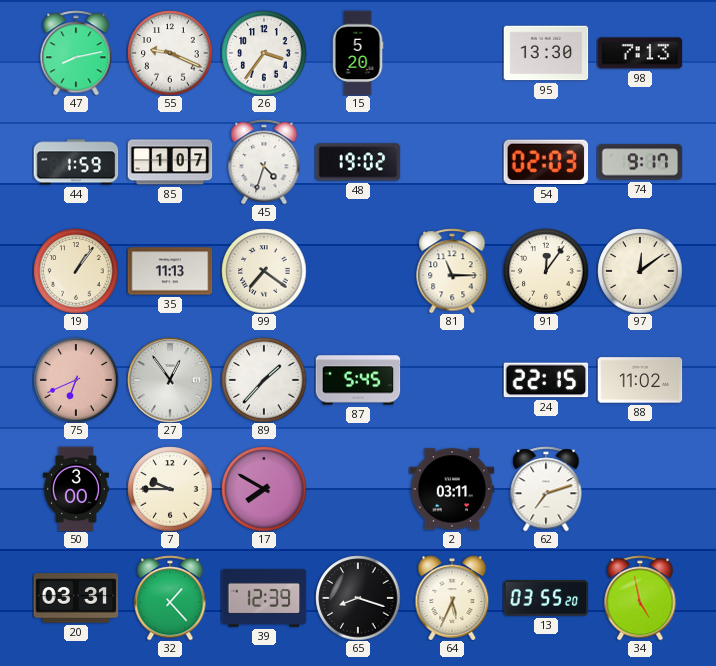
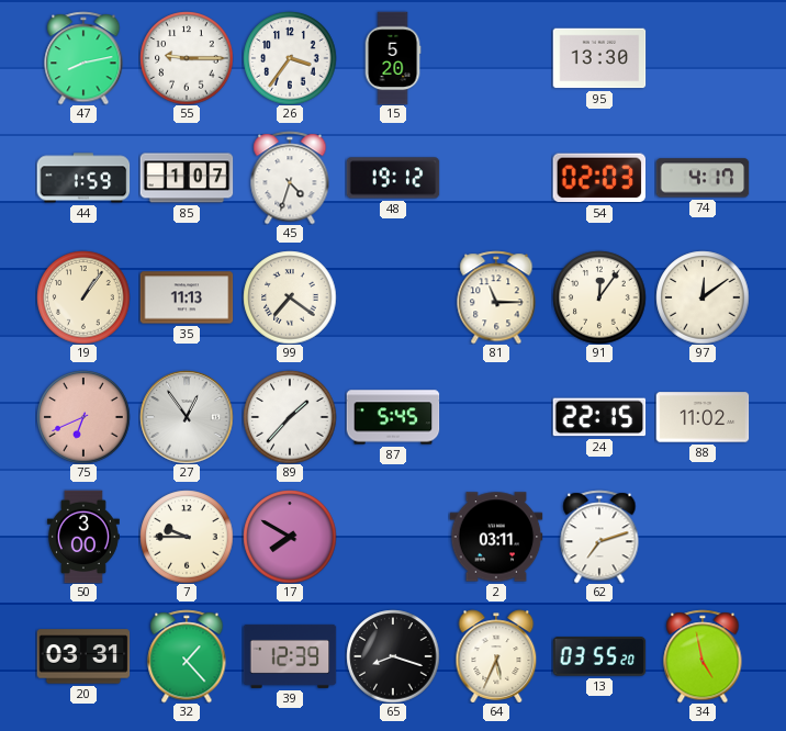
55: 9:19 -> 9:15 (187, 58)
98: 7:13 -> none (640, 53)
48: 19:02 -> 19:12 (393, 178)
74: 9:17 -> 4:17 (703, 178)
